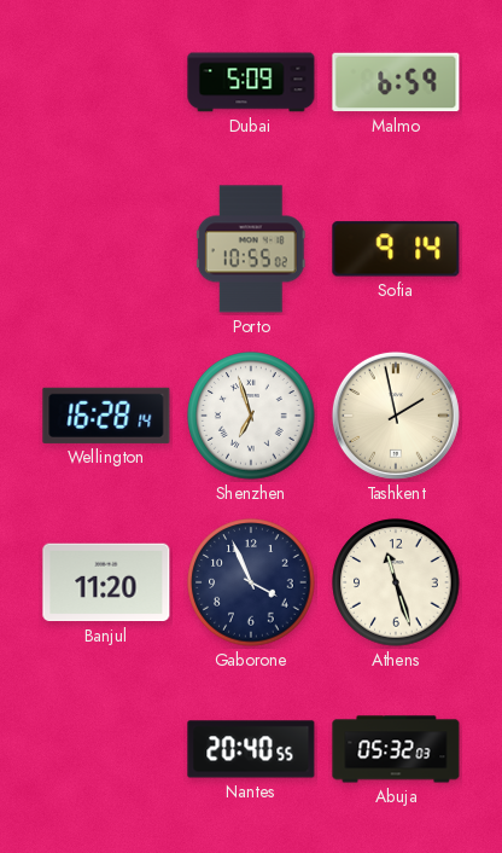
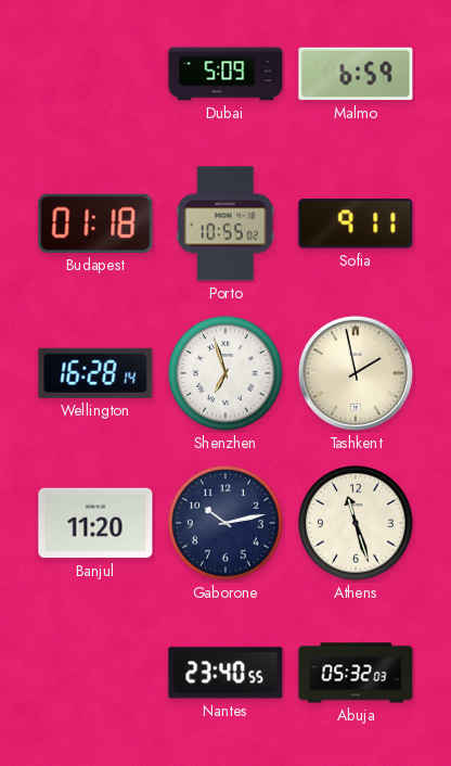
Budapest: none -> 01:18 (95, 224)
Sofia: 9:14 -> 9:11 (356, 224)
Gaborone: 3:56 -> 10:13 (225, 523)
Nantes: 20:40 -> 23:40 (225, 673)
